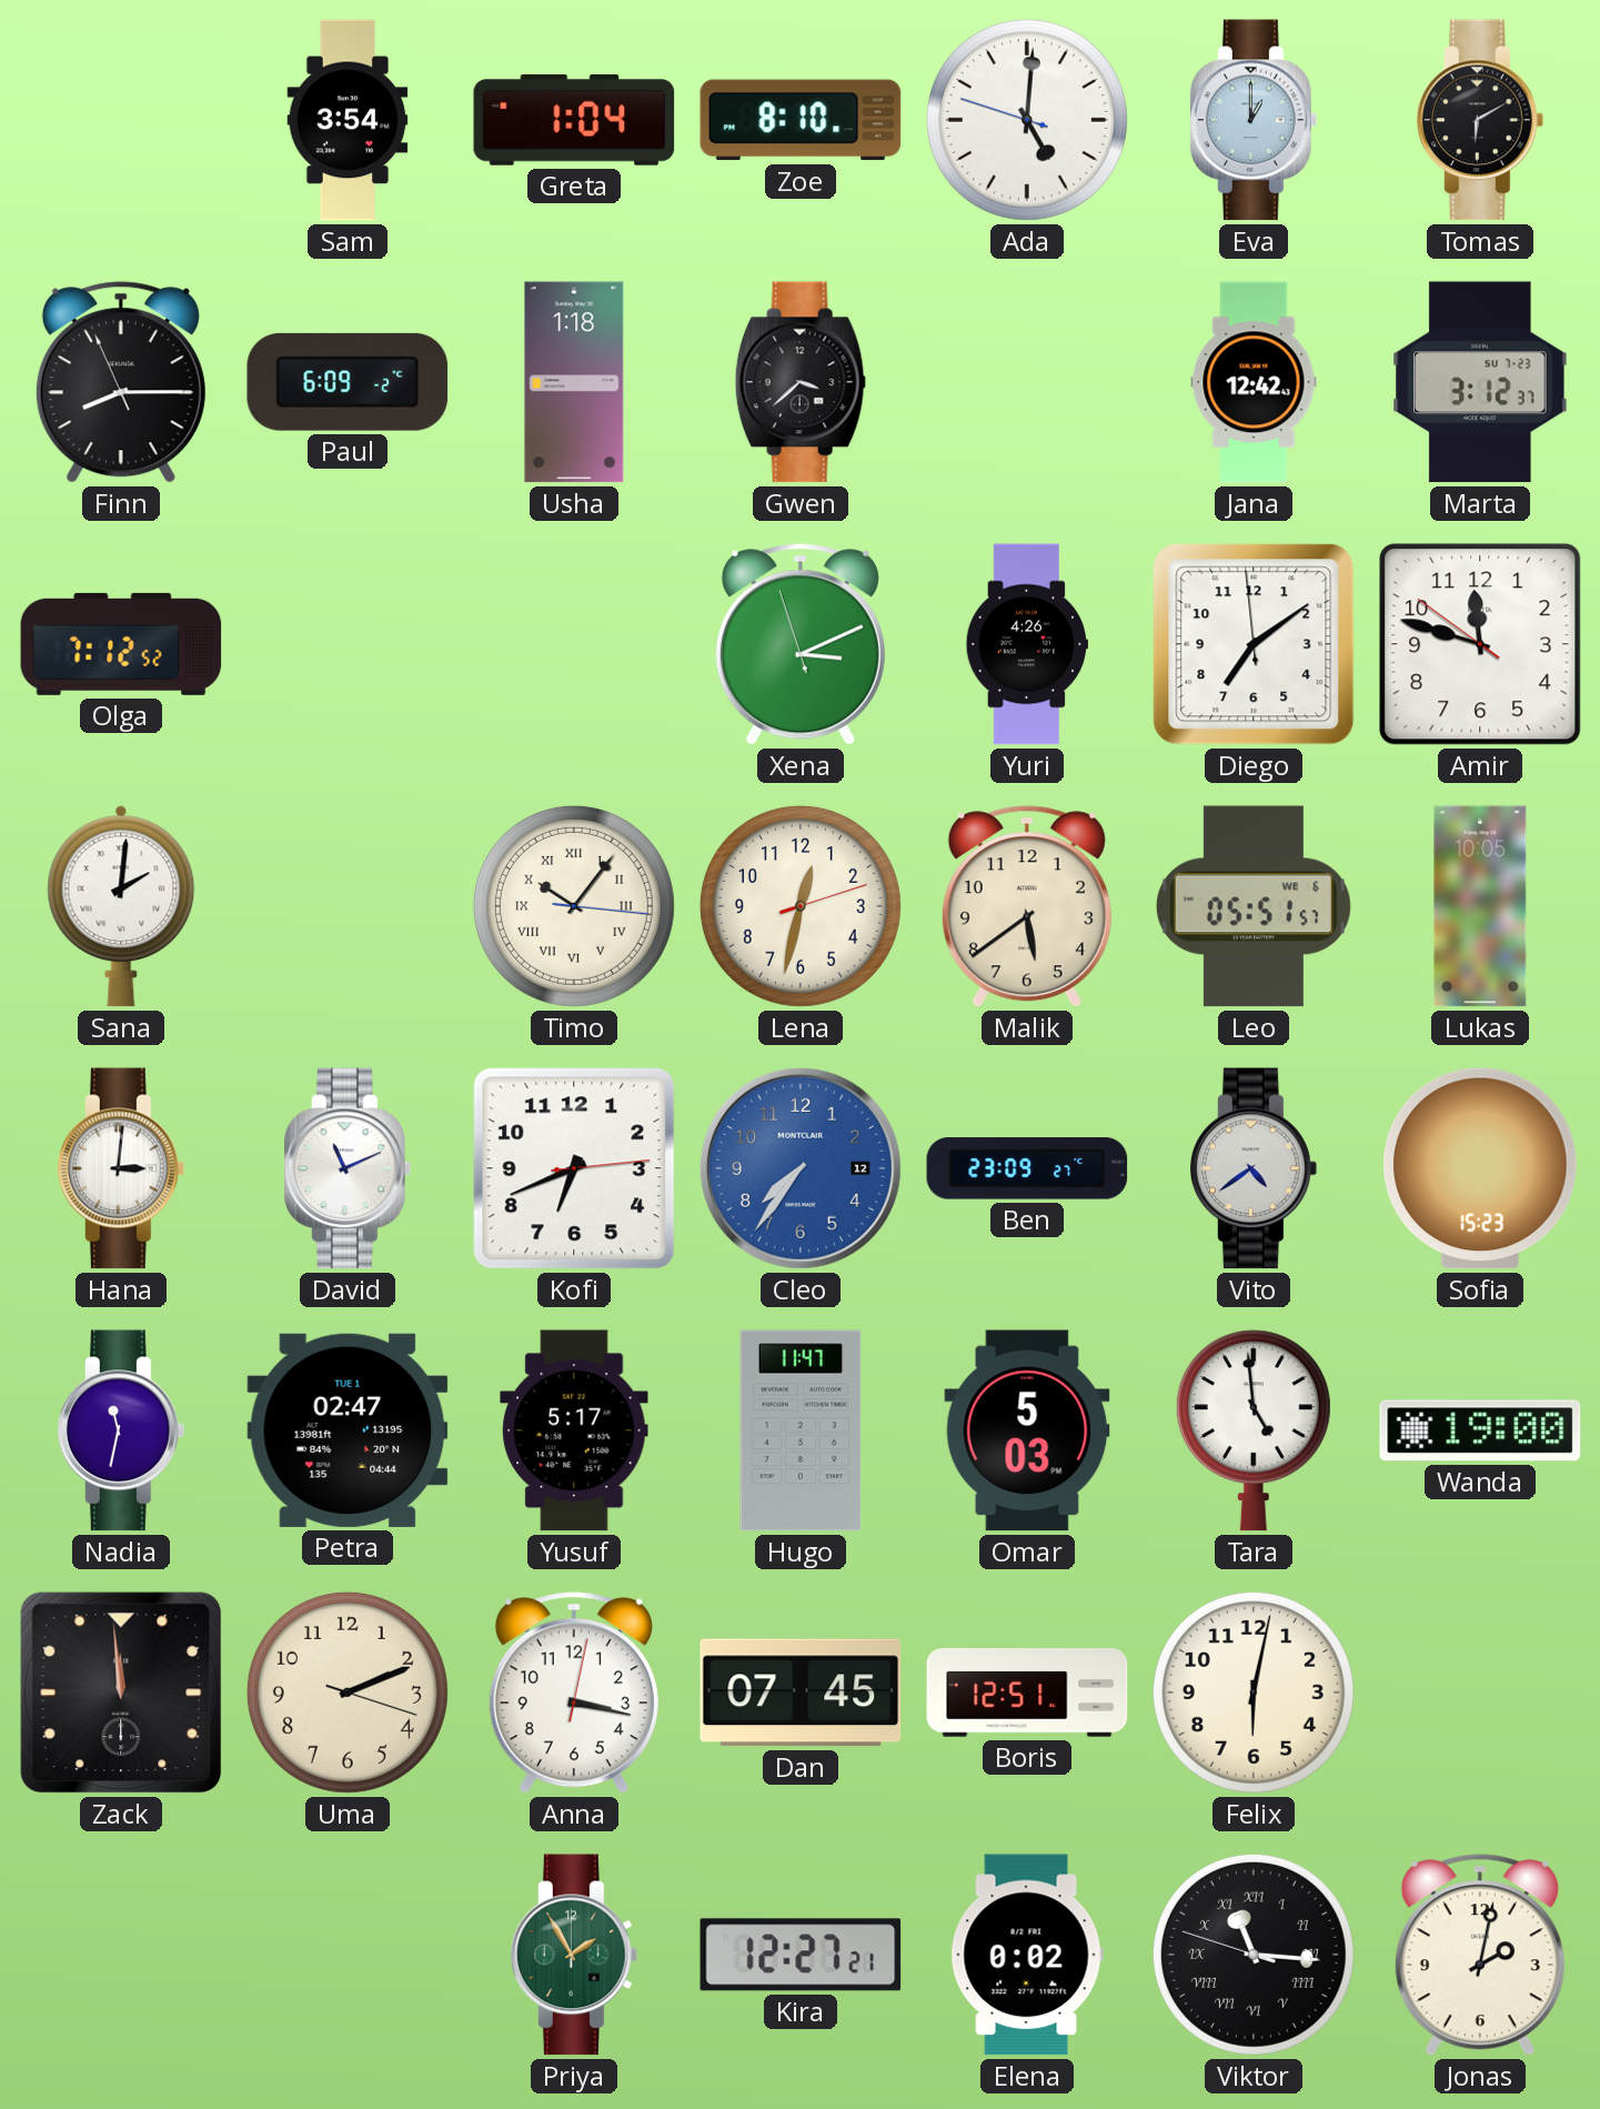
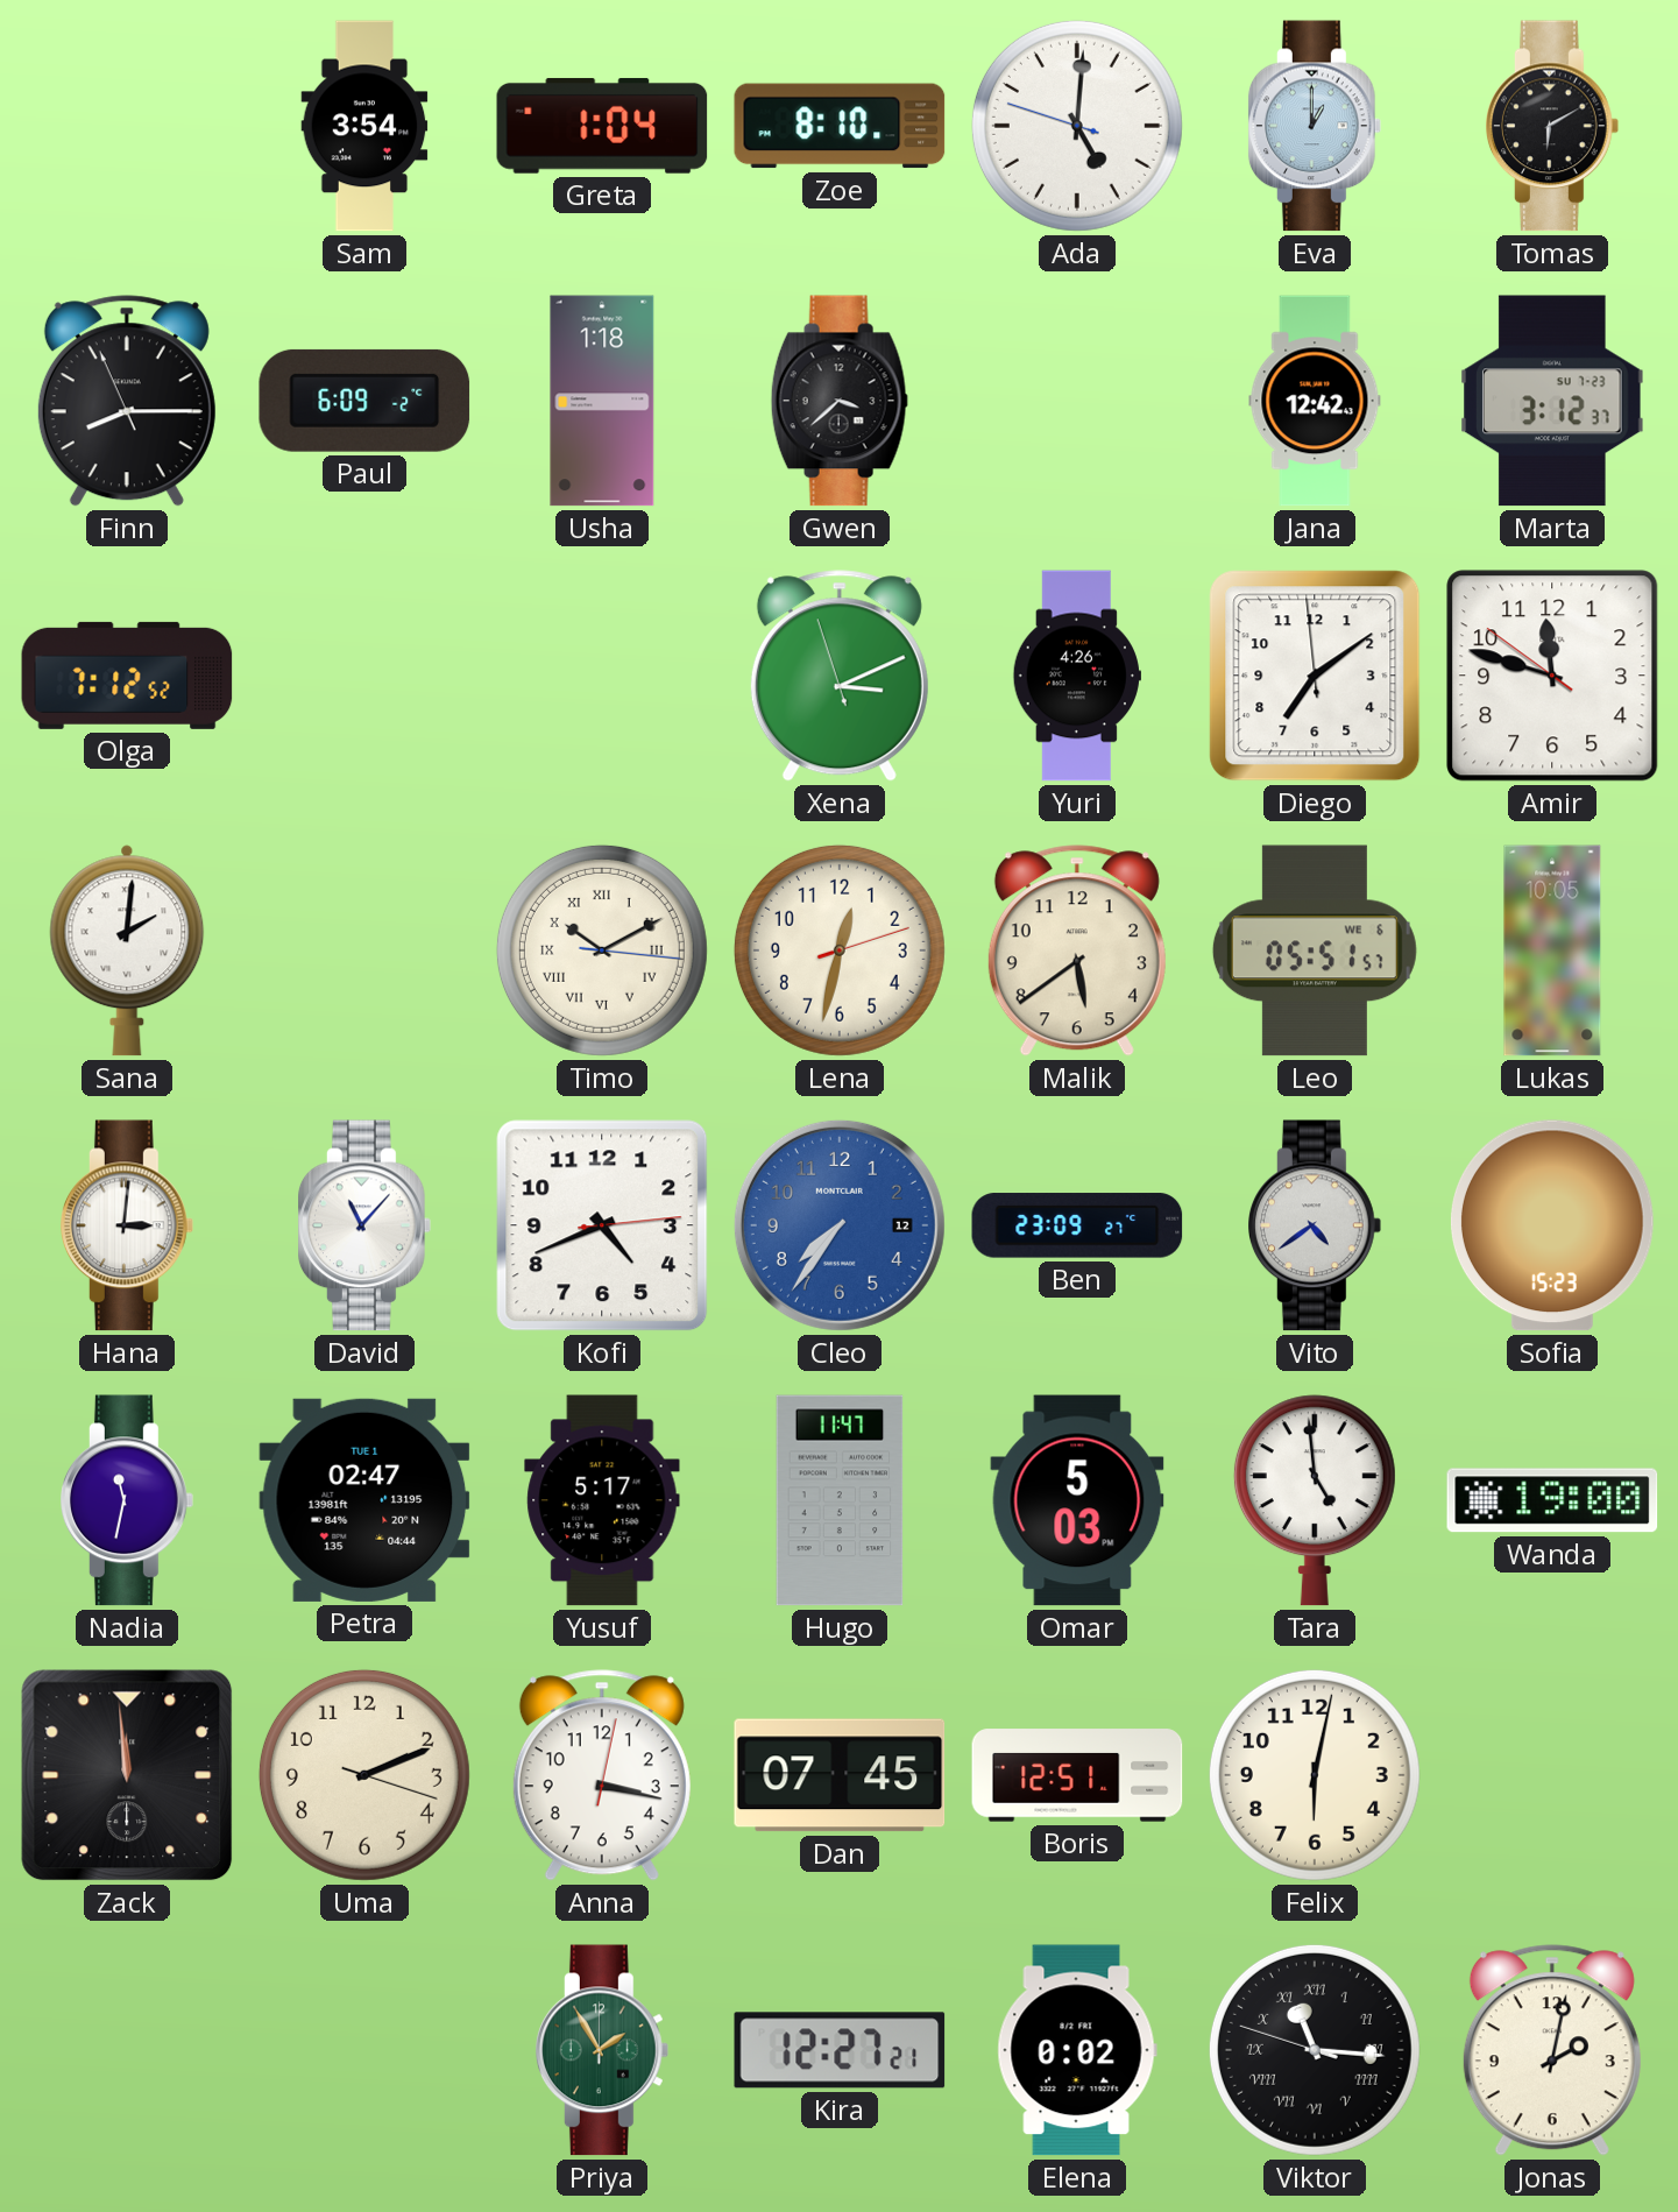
Timo: 10:06 -> 10:10 (602, 950)
David: 11:11 -> 11:07 (366, 1225)
Kofi: 6:41 -> 4:41 (602, 1225)
